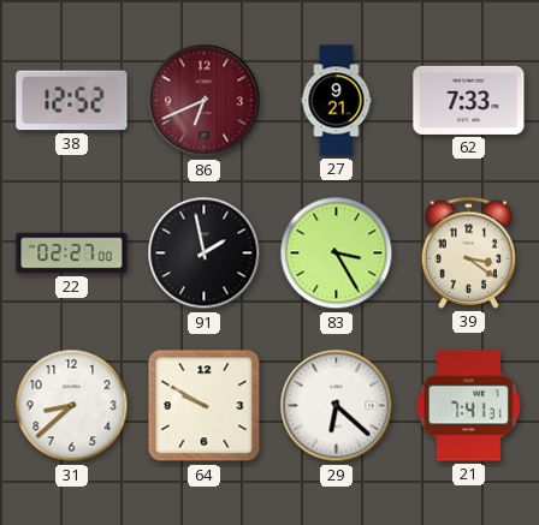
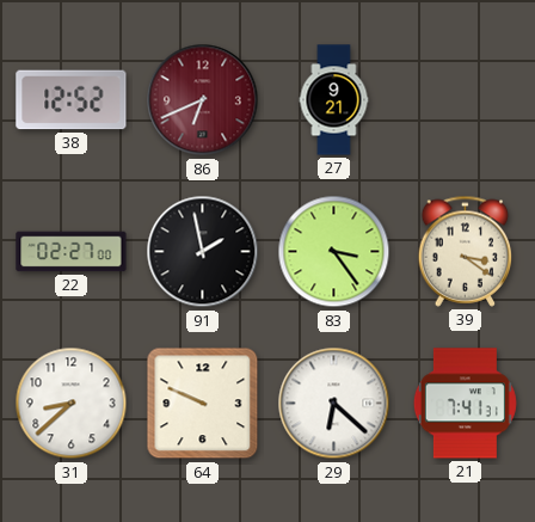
62: 7:33 -> none (469, 100)
83: 3:25 -> 3:24 (334, 252)
64: 9:50 -> 9:49 (203, 404)
